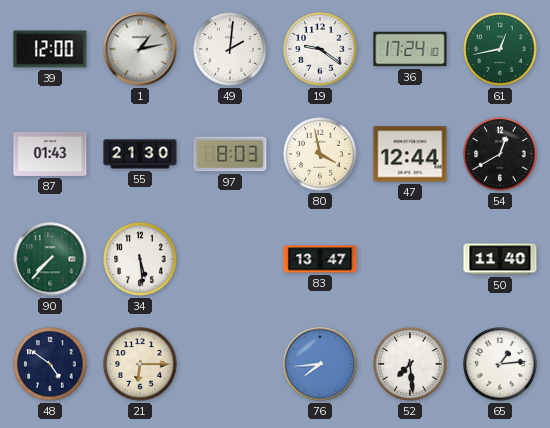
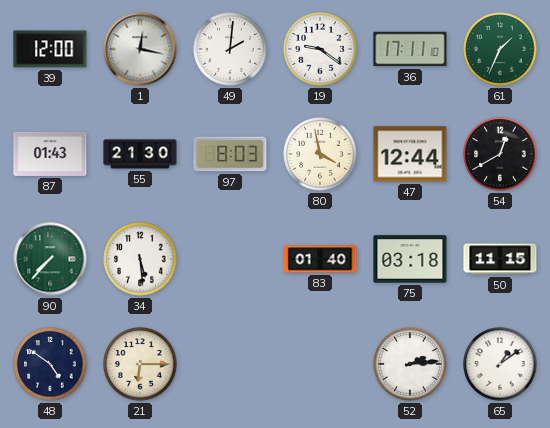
1: 1:13 -> 12:17 (140, 49)
36: 17:24 -> 17:11 (410, 49)
61: 12:43 -> 1:34 (500, 49)
83: 13:47 -> 01:40 (320, 259)
75: none -> 03:18 (410, 259)
50: 11:40 -> 11:15 (500, 259)
76: 7:44 -> none (320, 364)
52: 7:29 -> 2:14 (410, 364)
65: 1:14 -> 1:09 (500, 364)
